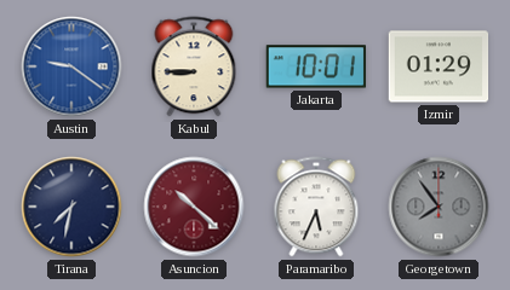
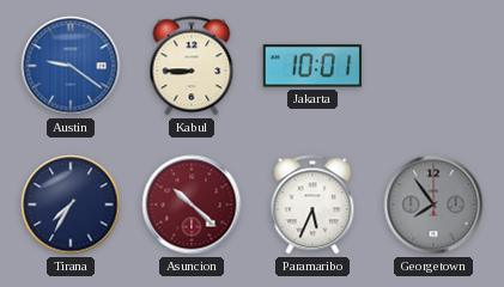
Izmir: 01:29 -> none (439, 66)
Tirana: 7:32 -> 7:35 (71, 204)
